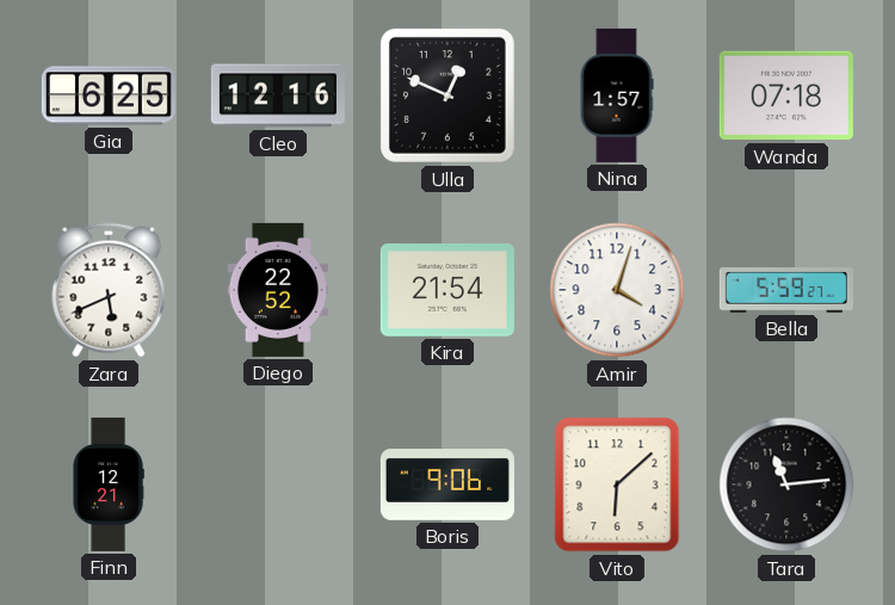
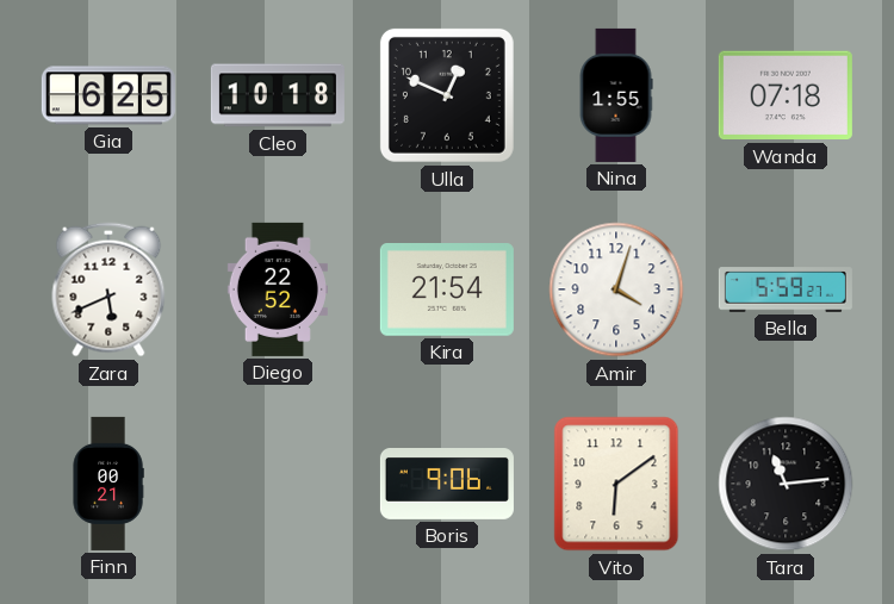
Cleo: 12:16 -> 10:18 (278, 95)
Nina: 1:57 -> 1:55 (616, 95)
Finn: 12:21 -> 00:21 (108, 484)
Vito: 6:08 -> 6:09 (616, 484)
